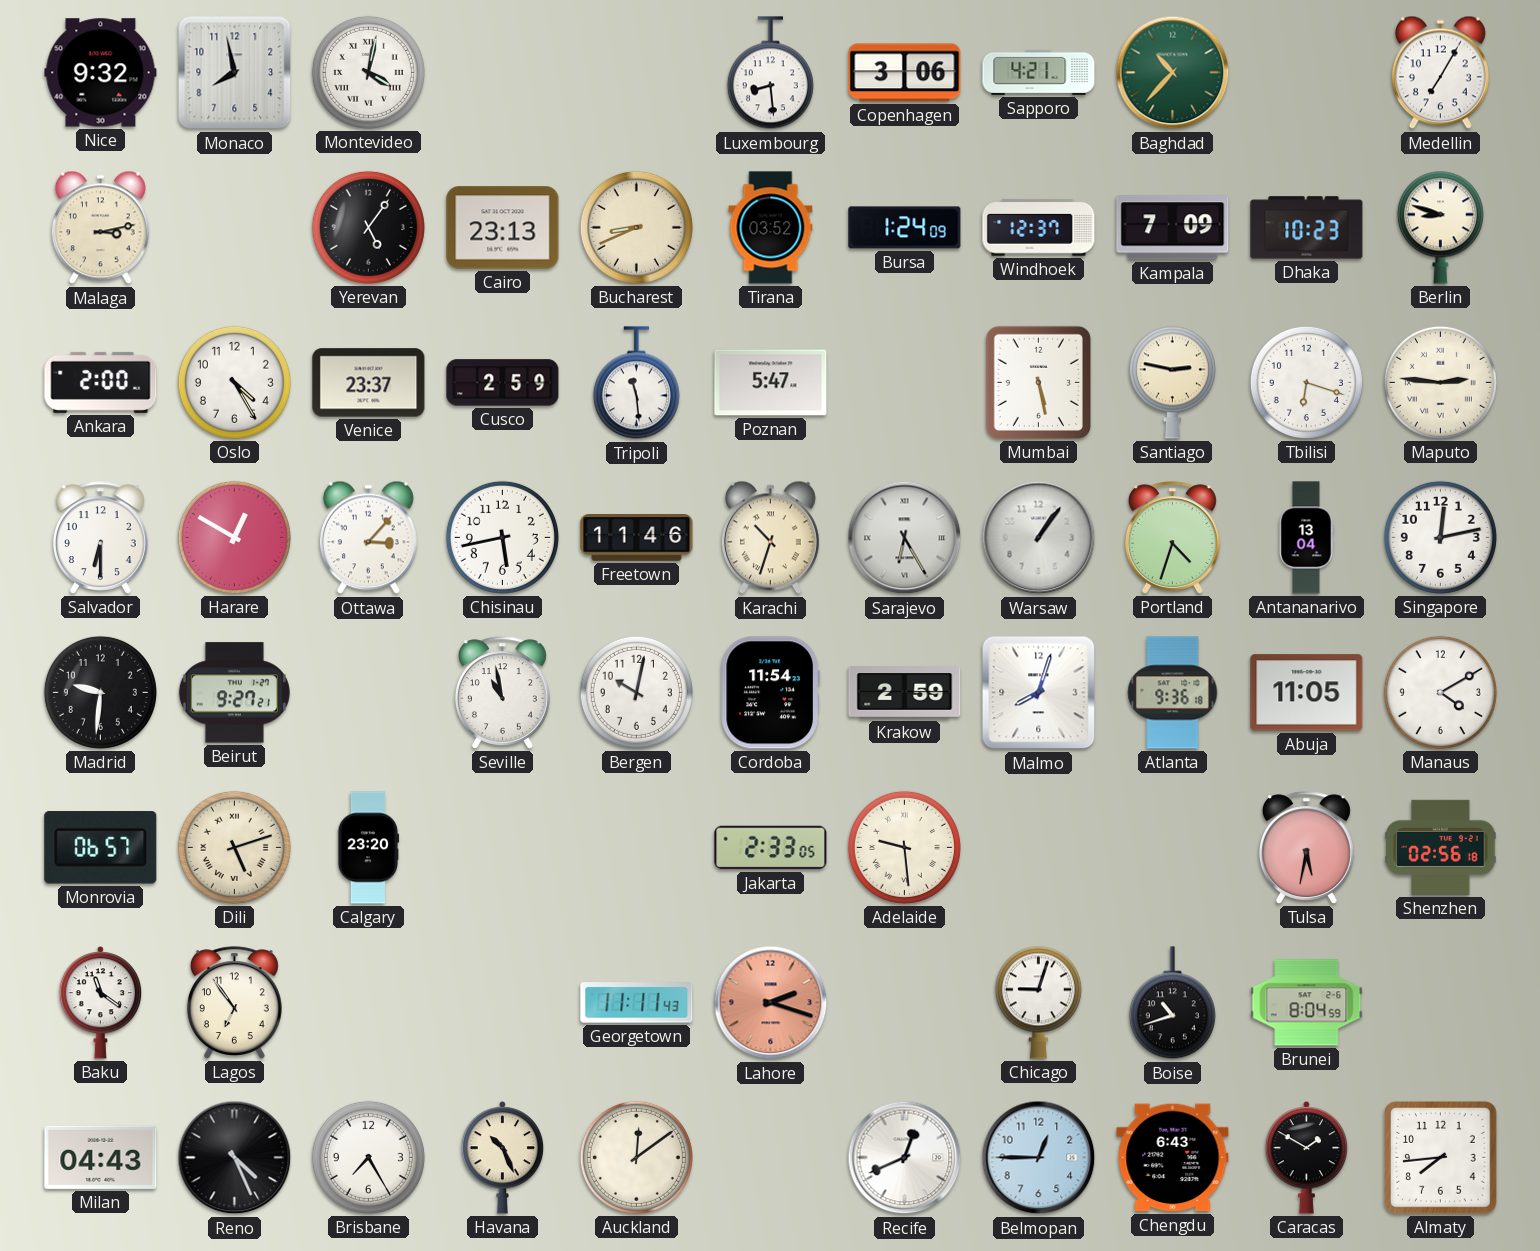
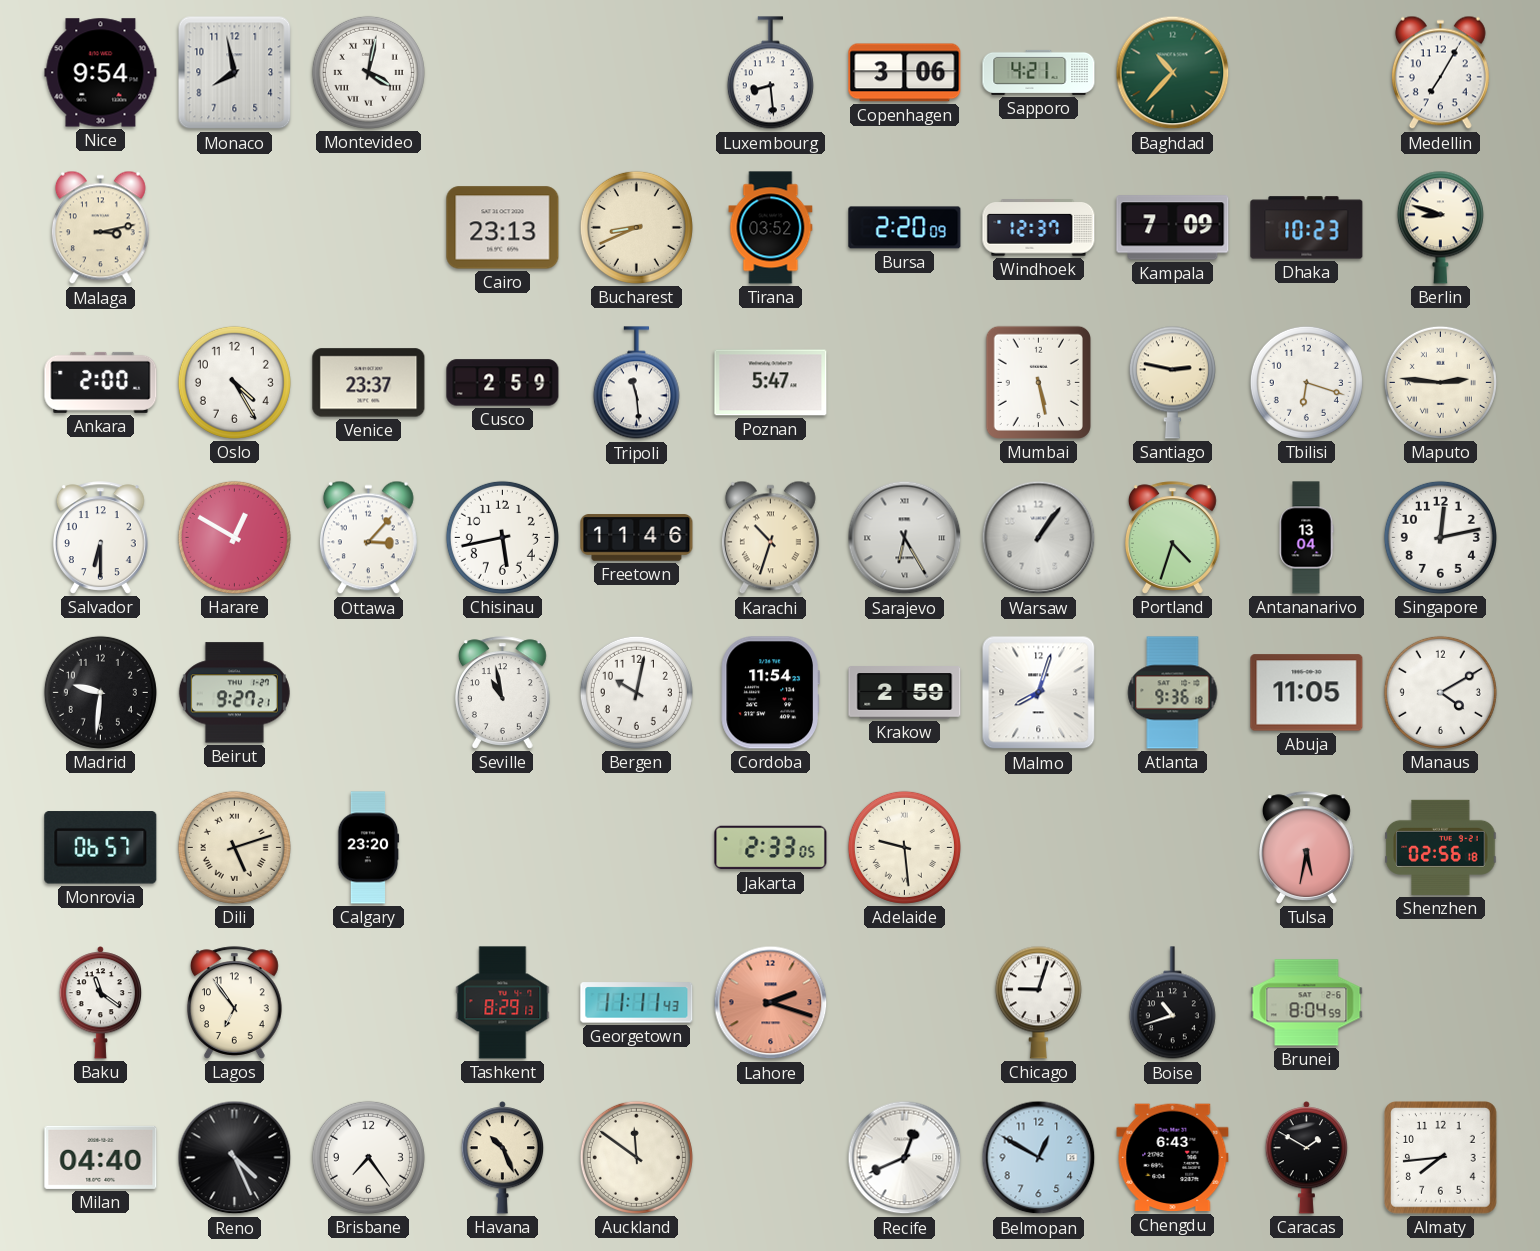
Nice: 9:32 -> 9:54 (101, 73)
Yerevan: 5:06 -> none (368, 227)
Bursa: 1:24 -> 2:20 (905, 228)
Tashkent: none -> 8:29 (503, 1003)
Milan: 04:43 -> 04:40 (101, 1157)
Brisbane: 7:25 -> 7:24 (368, 1157)
Auckland: 12:09 -> 11:51 (636, 1157)
Belmopan: 12:45 -> 12:50 (1039, 1158)
